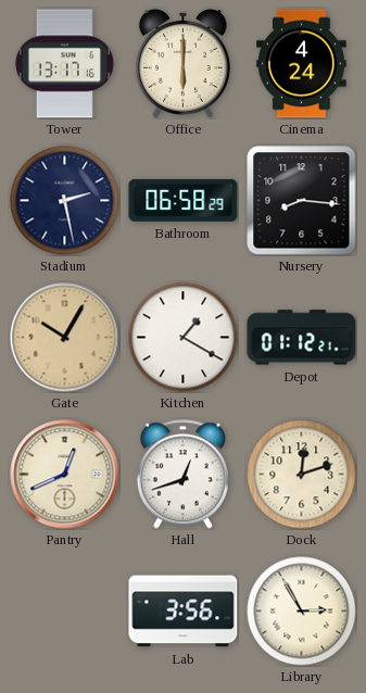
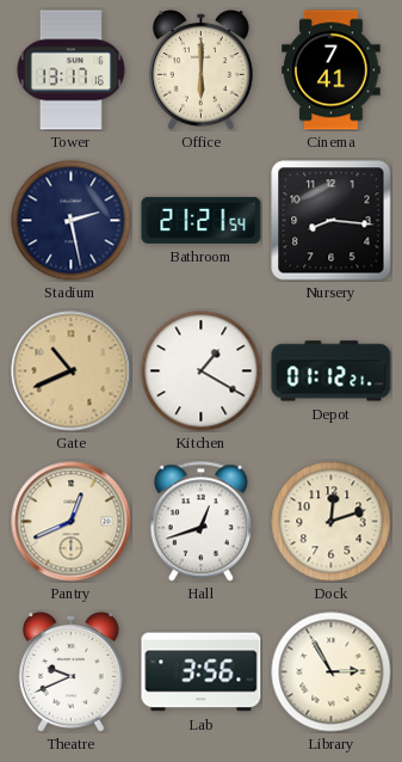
Cinema: 4:24 -> 7:41 (332, 70)
Bathroom: 06:58 -> 21:21 (202, 220)
Gate: 10:05 -> 10:41 (72, 371)
Theatre: none -> 9:41 (70, 672)
